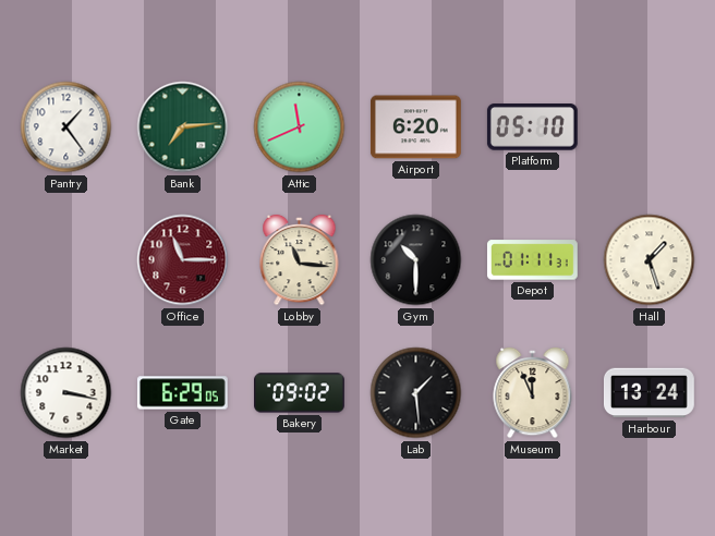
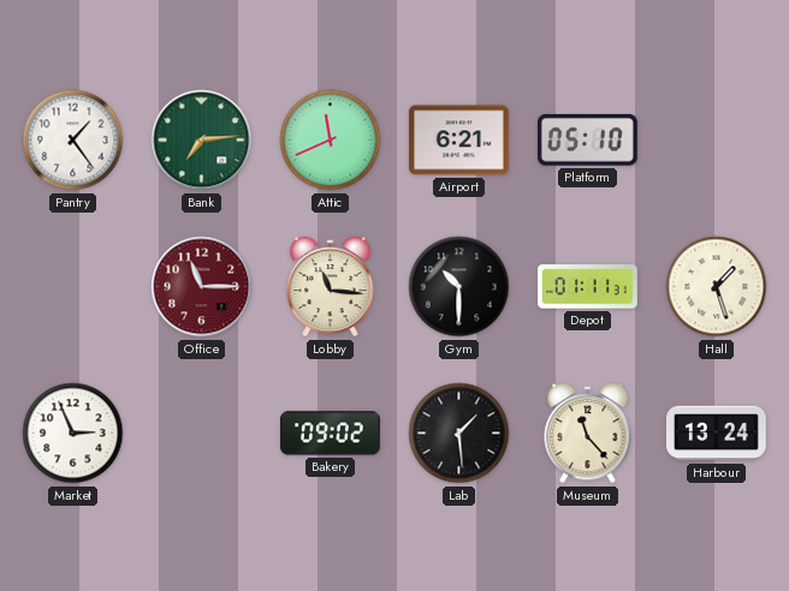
Airport: 6:20 -> 6:21 (458, 141)
Market: 3:17 -> 2:56 (73, 434)
Gate: 6:29 -> none (182, 393)
Museum: 11:56 -> 11:23 (588, 434)
